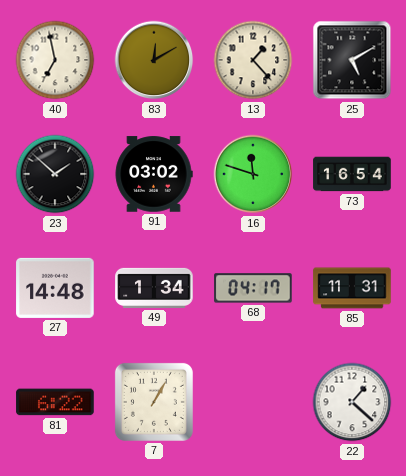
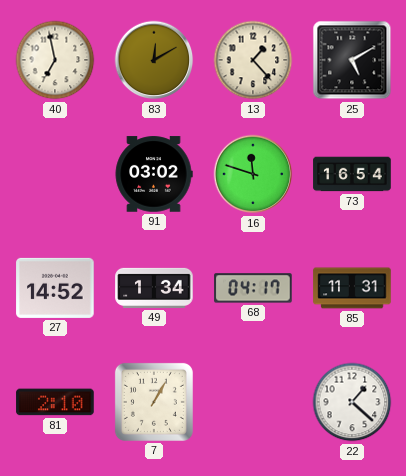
23: 1:52 -> none (55, 174)
27: 14:48 -> 14:52 (55, 288)
81: 6:22 -> 2:10 (55, 402)
